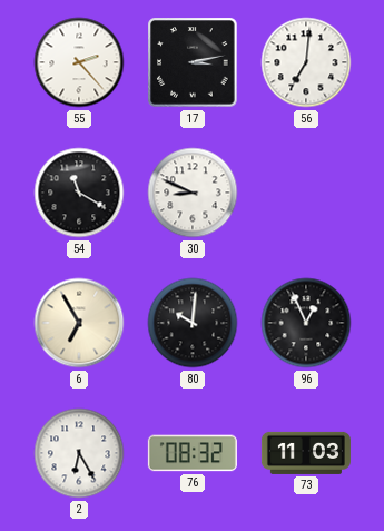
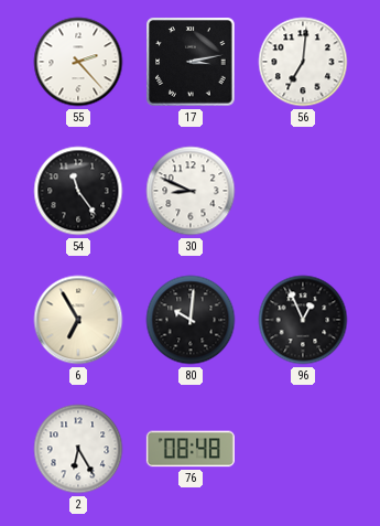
54: 11:20 -> 11:24 (78, 191)
76: 08:32 -> 08:48 (191, 449)
73: 11:03 -> none (306, 453)
